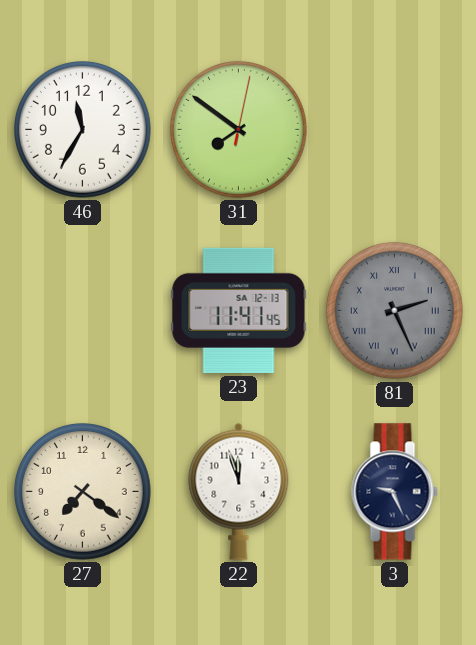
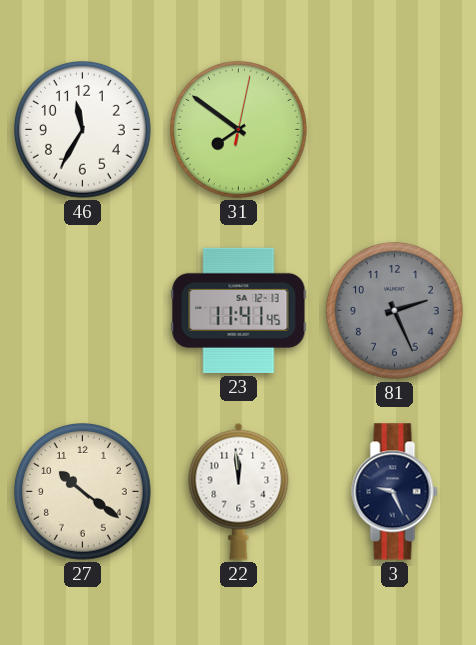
81 numerals: Roman -> Arabic (395, 311)
27: 7:21 -> 10:21 (83, 492)
22: 11:57 -> 11:59 (239, 491)
